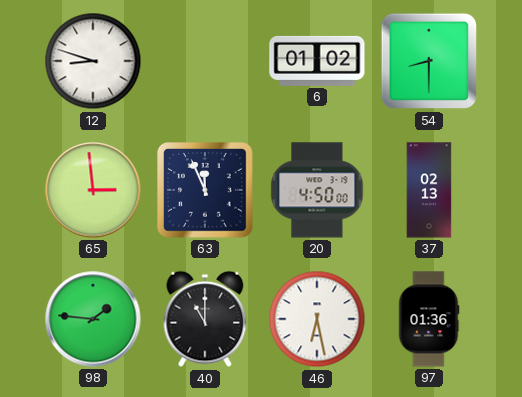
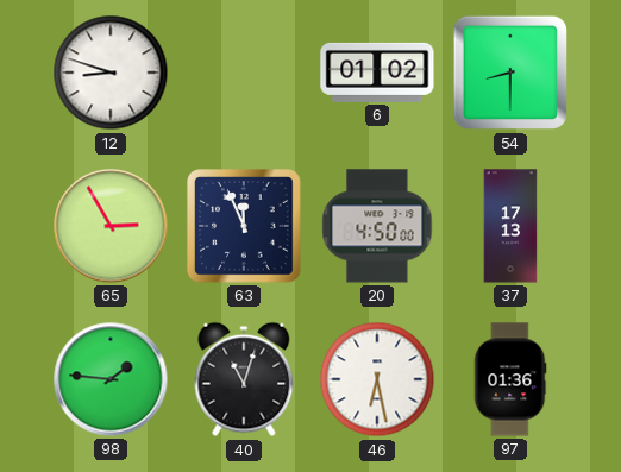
65: 2:59 -> 2:55 (111, 226)
37: 02:13 -> 17:13 (510, 226)
40: 11:00 -> 11:03 (244, 379)
